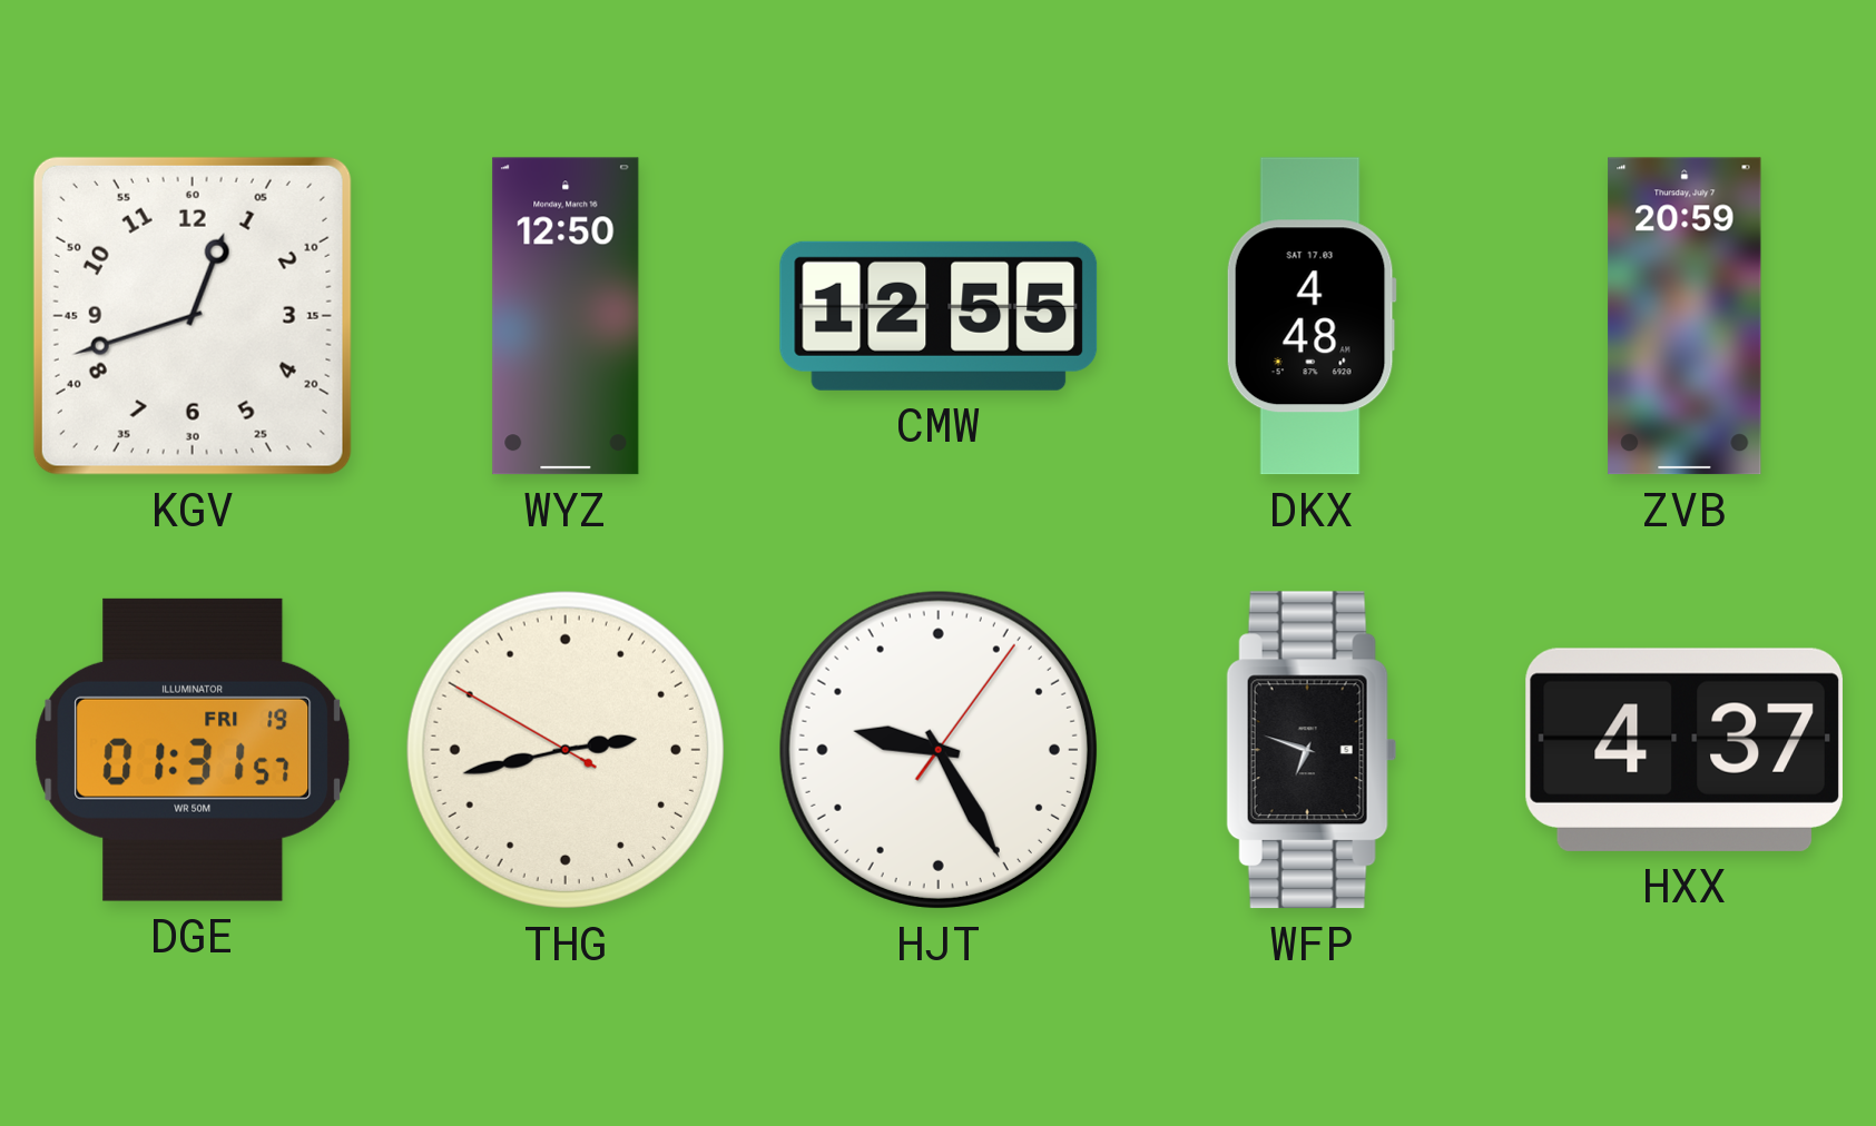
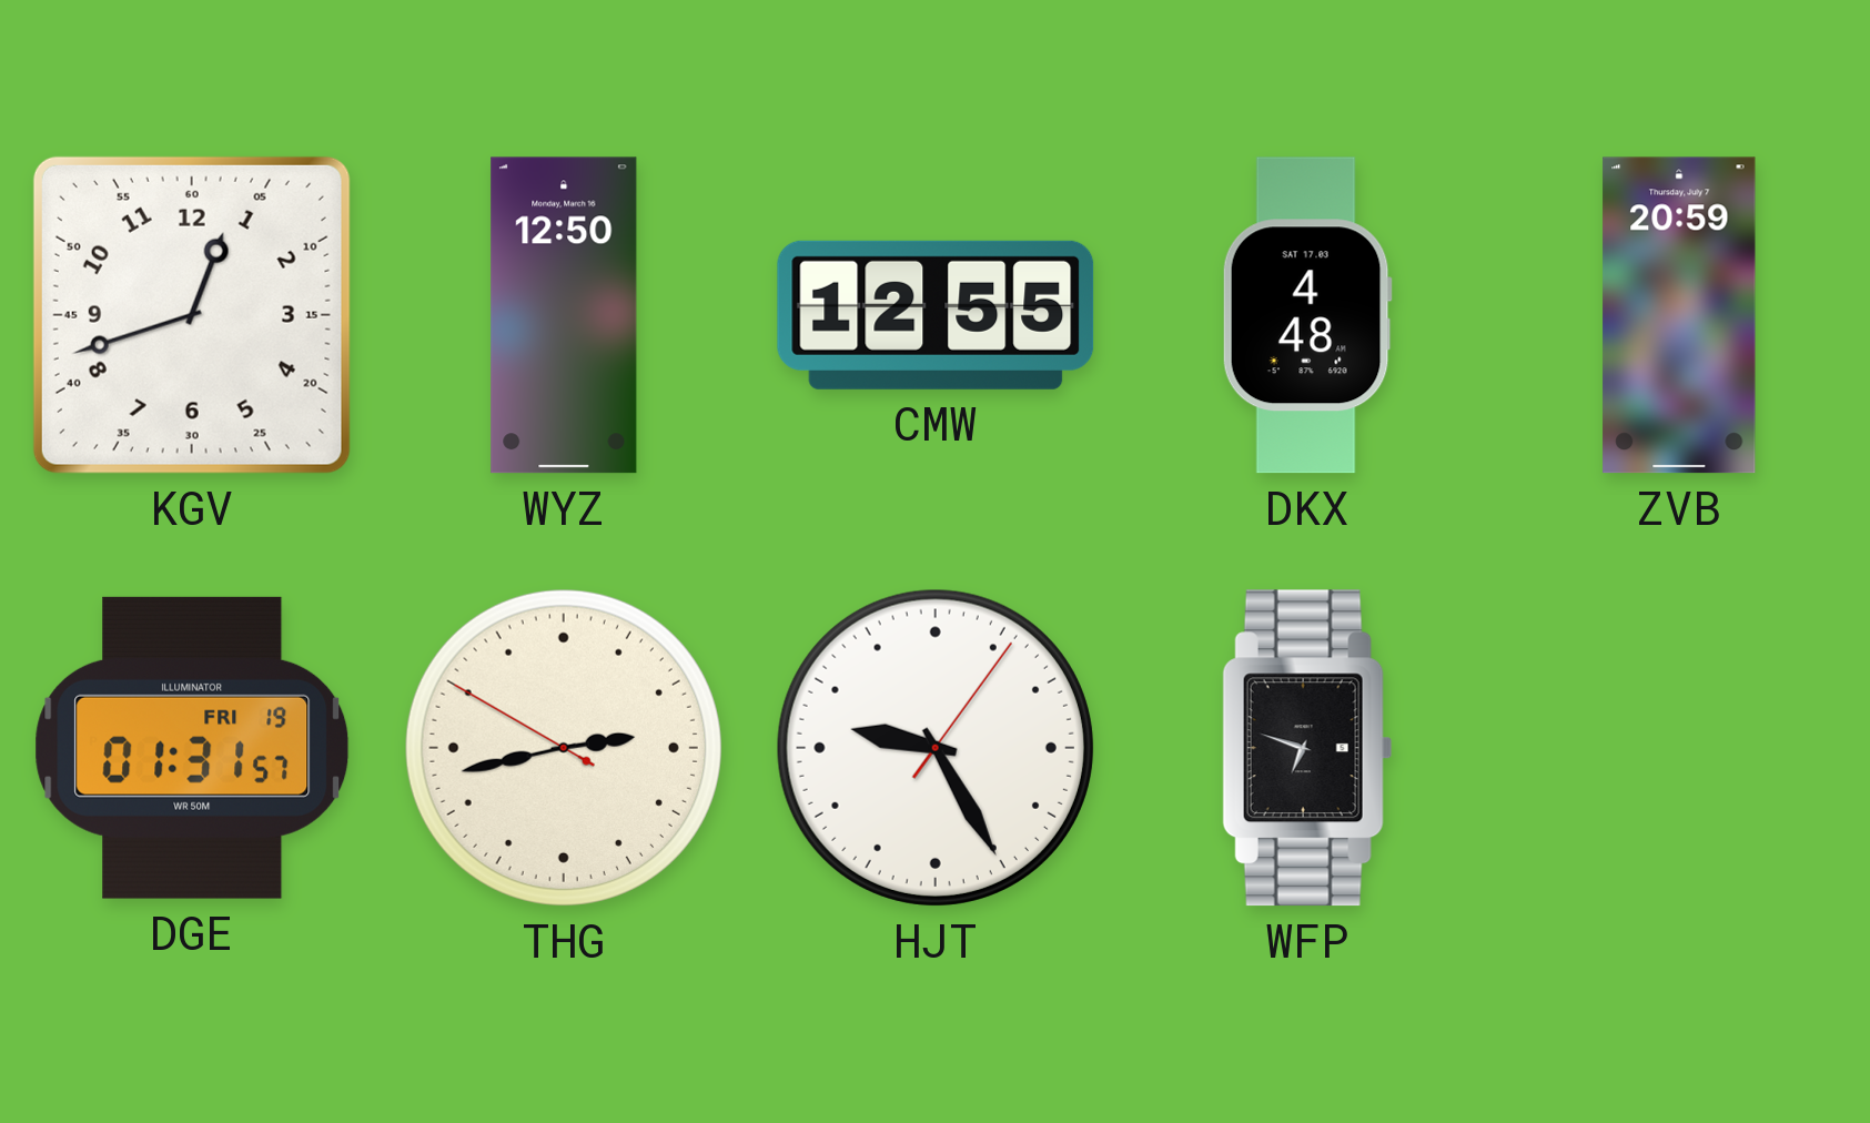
HXX: 4:37 -> none (1683, 750)
